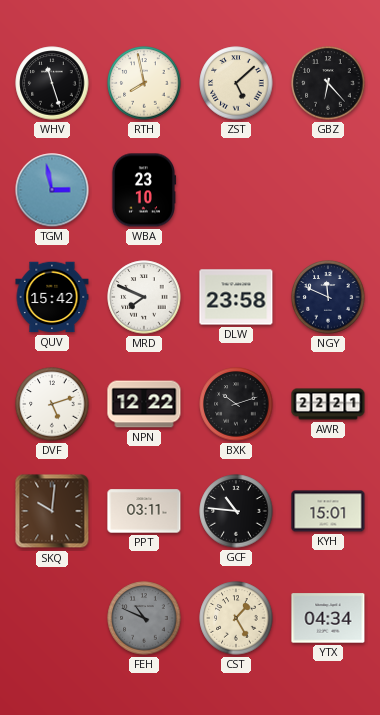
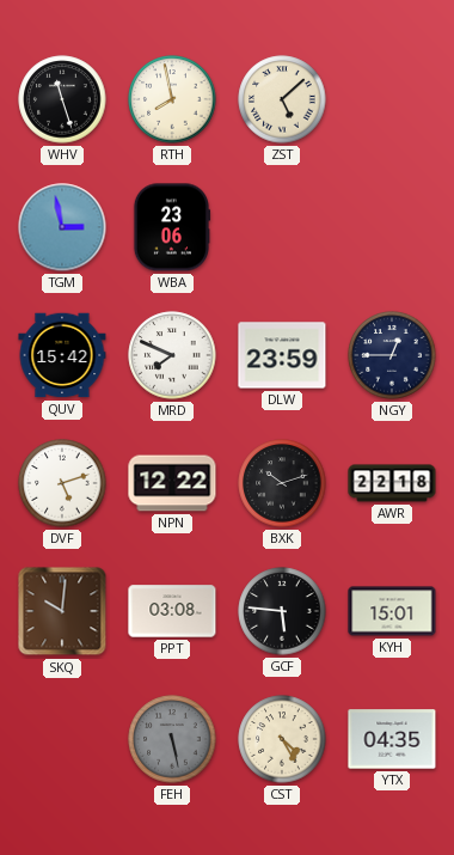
GBZ: 6:23 -> none (328, 83)
WBA: 23:10 -> 23:06 (172, 227)
DLW: 23:58 -> 23:59 (282, 355)
NGY: 11:49 -> 12:45 (392, 355)
AWR: 22:21 -> 22:18 (392, 483)
PPT: 03:11 -> 03:08 (172, 611)
GCF: 10:46 -> 5:46 (282, 611)
FEH: 10:49 -> 5:28 (172, 739)
CST: 1:25 -> 4:25 (282, 739)
YTX: 04:34 -> 04:35 (392, 739)
